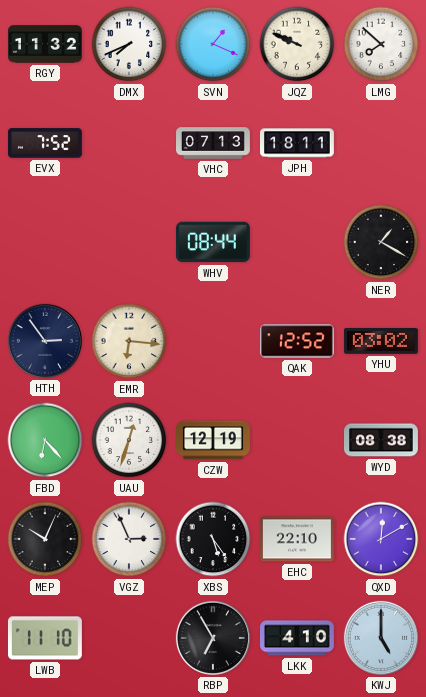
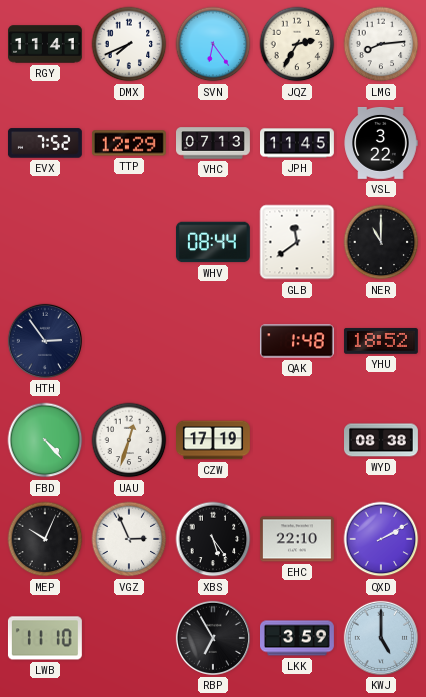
RGY: 11:32 -> 11:41 (46, 44)
SVN: 1:19 -> 6:24 (213, 44)
JQZ: 9:49 -> 2:35 (297, 44)
LMG: 7:52 -> 8:14 (381, 44)
TTP: none -> 12:29 (129, 143)
JPH: 18:11 -> 11:45 (298, 143)
VSL: none -> 3:22 (381, 143)
GLB: none -> 11:39 (297, 242)
NER: 1:20 -> 11:00 (381, 242)
EMR: 6:16 -> none (129, 341)
QAK: 12:52 -> 1:48 (297, 341)
YHU: 03:02 -> 18:52 (381, 341)
FBD: 6:23 -> 4:23 (45, 440)
CZW: 12:19 -> 17:19 (214, 440)
QXD: 12:10 -> 2:10 (381, 539)
LKK: 4:10 -> 3:59 (298, 638)
